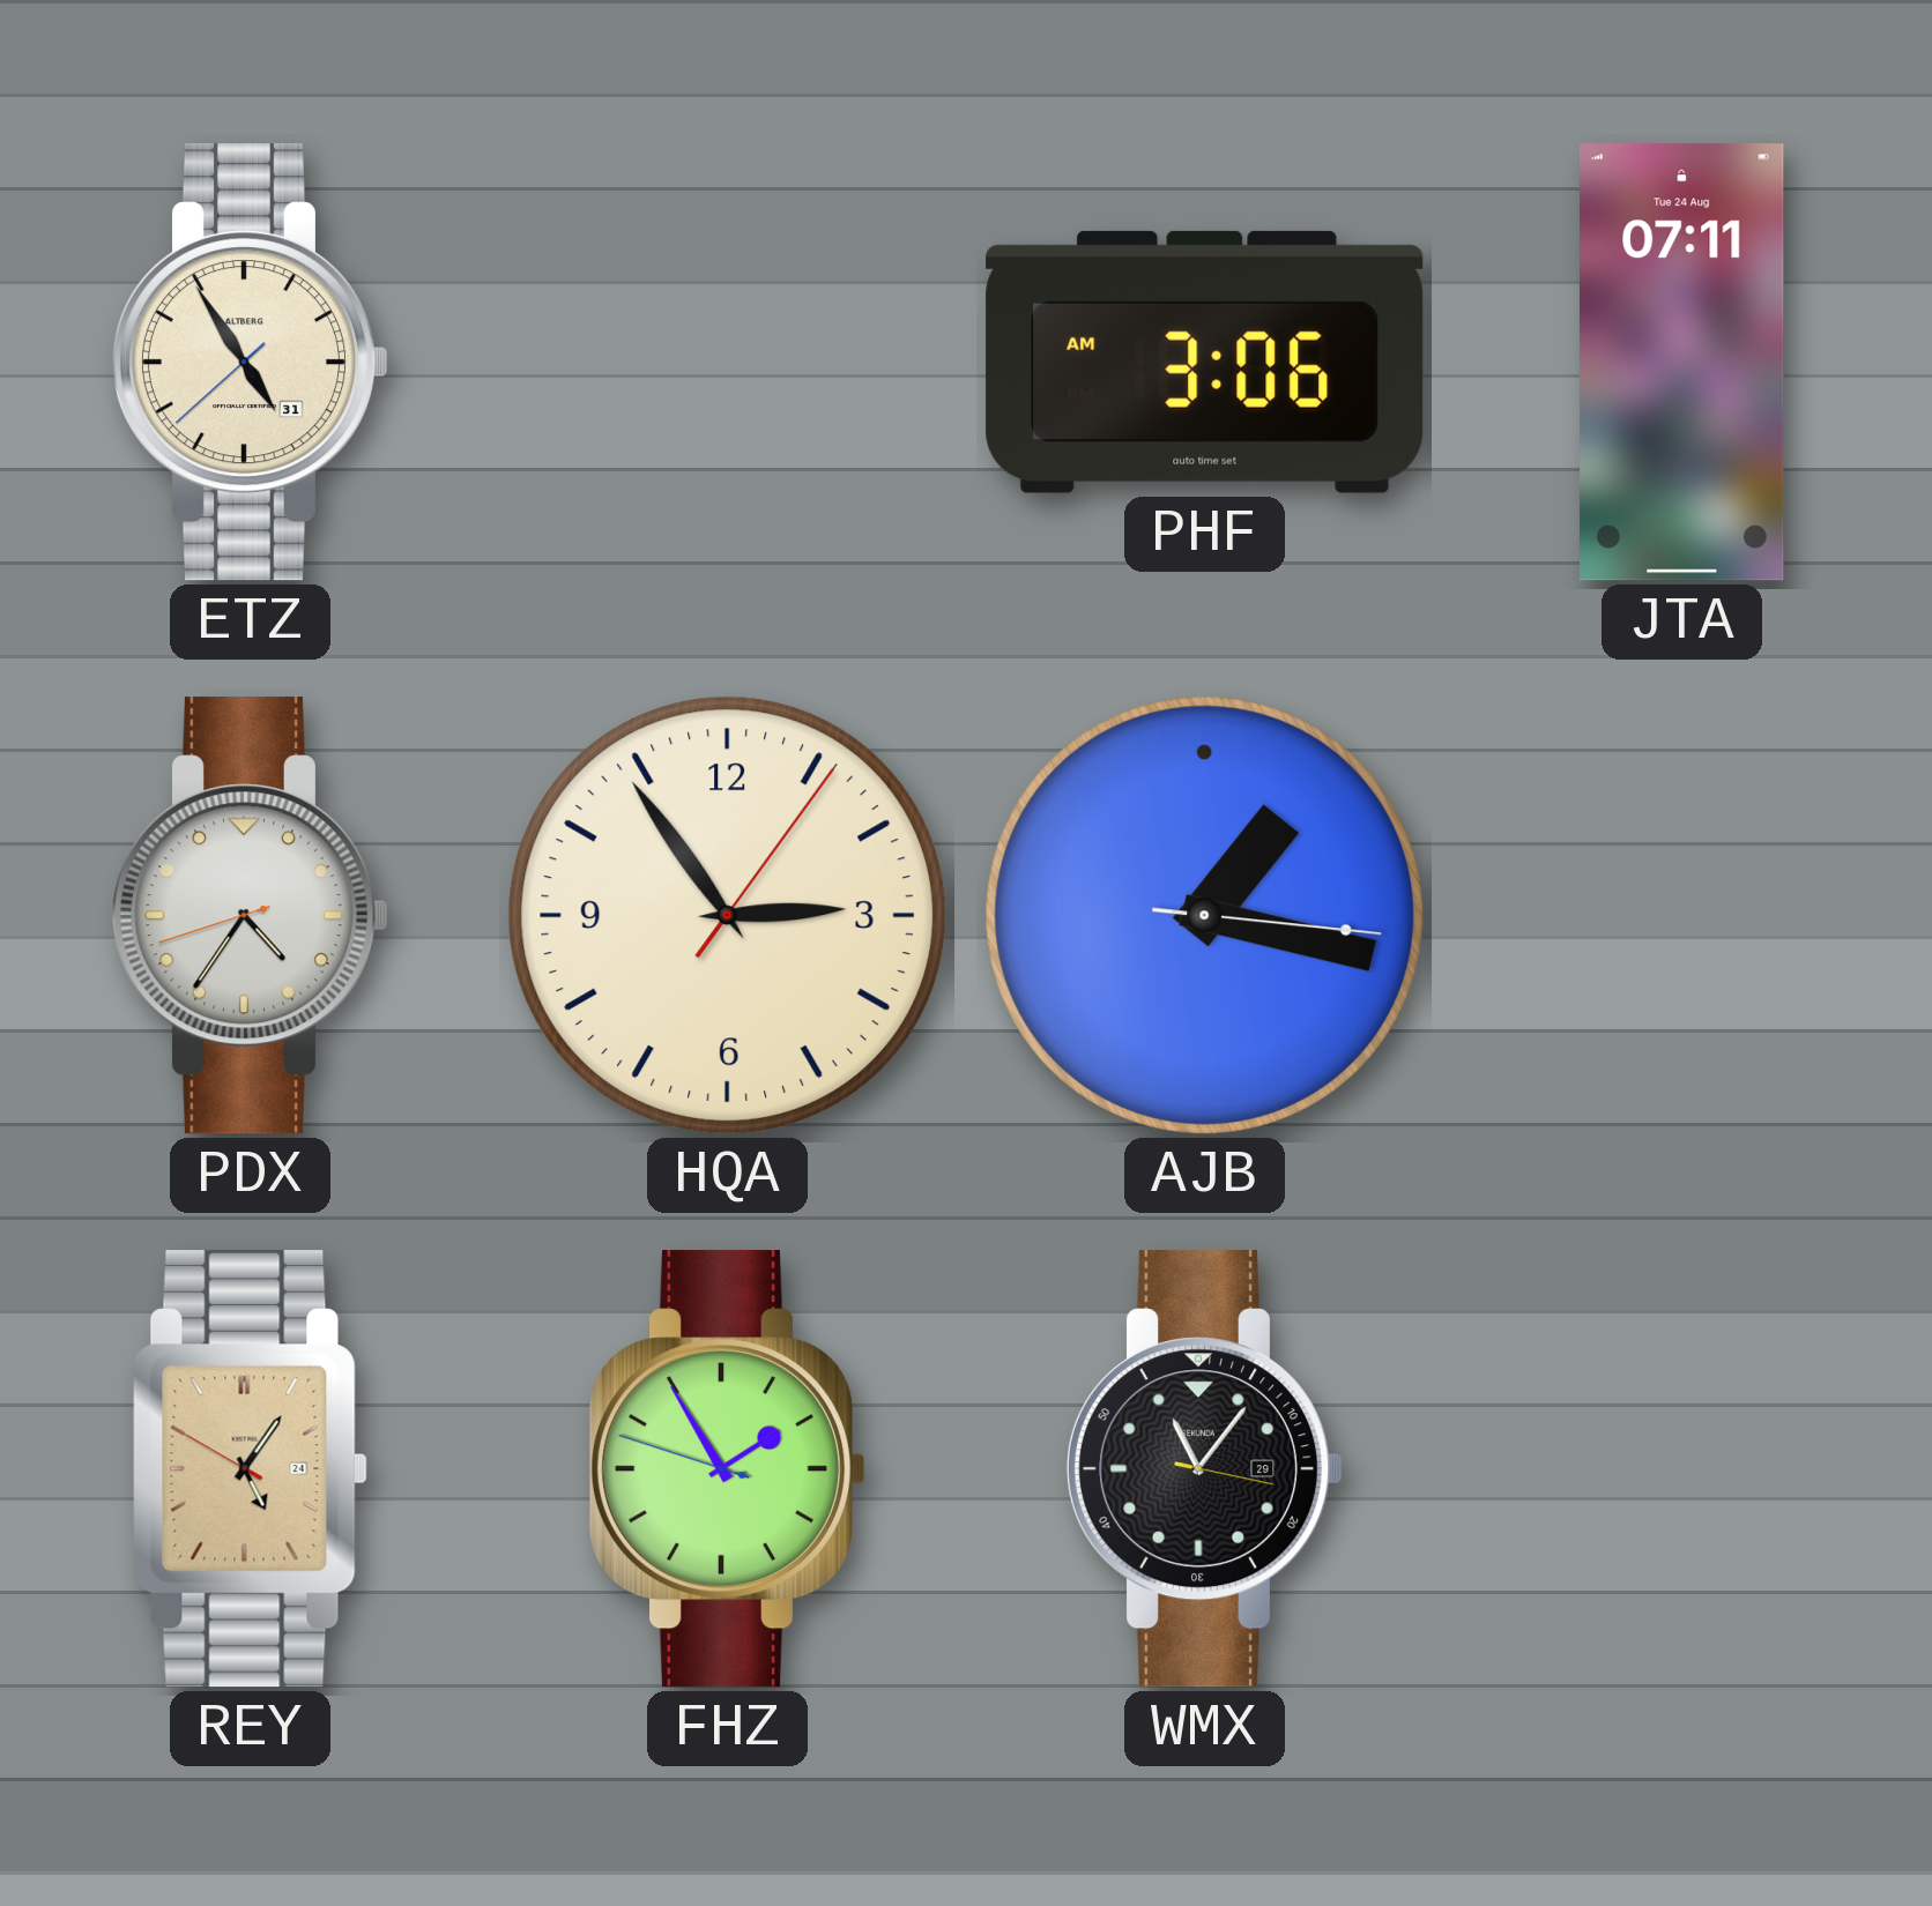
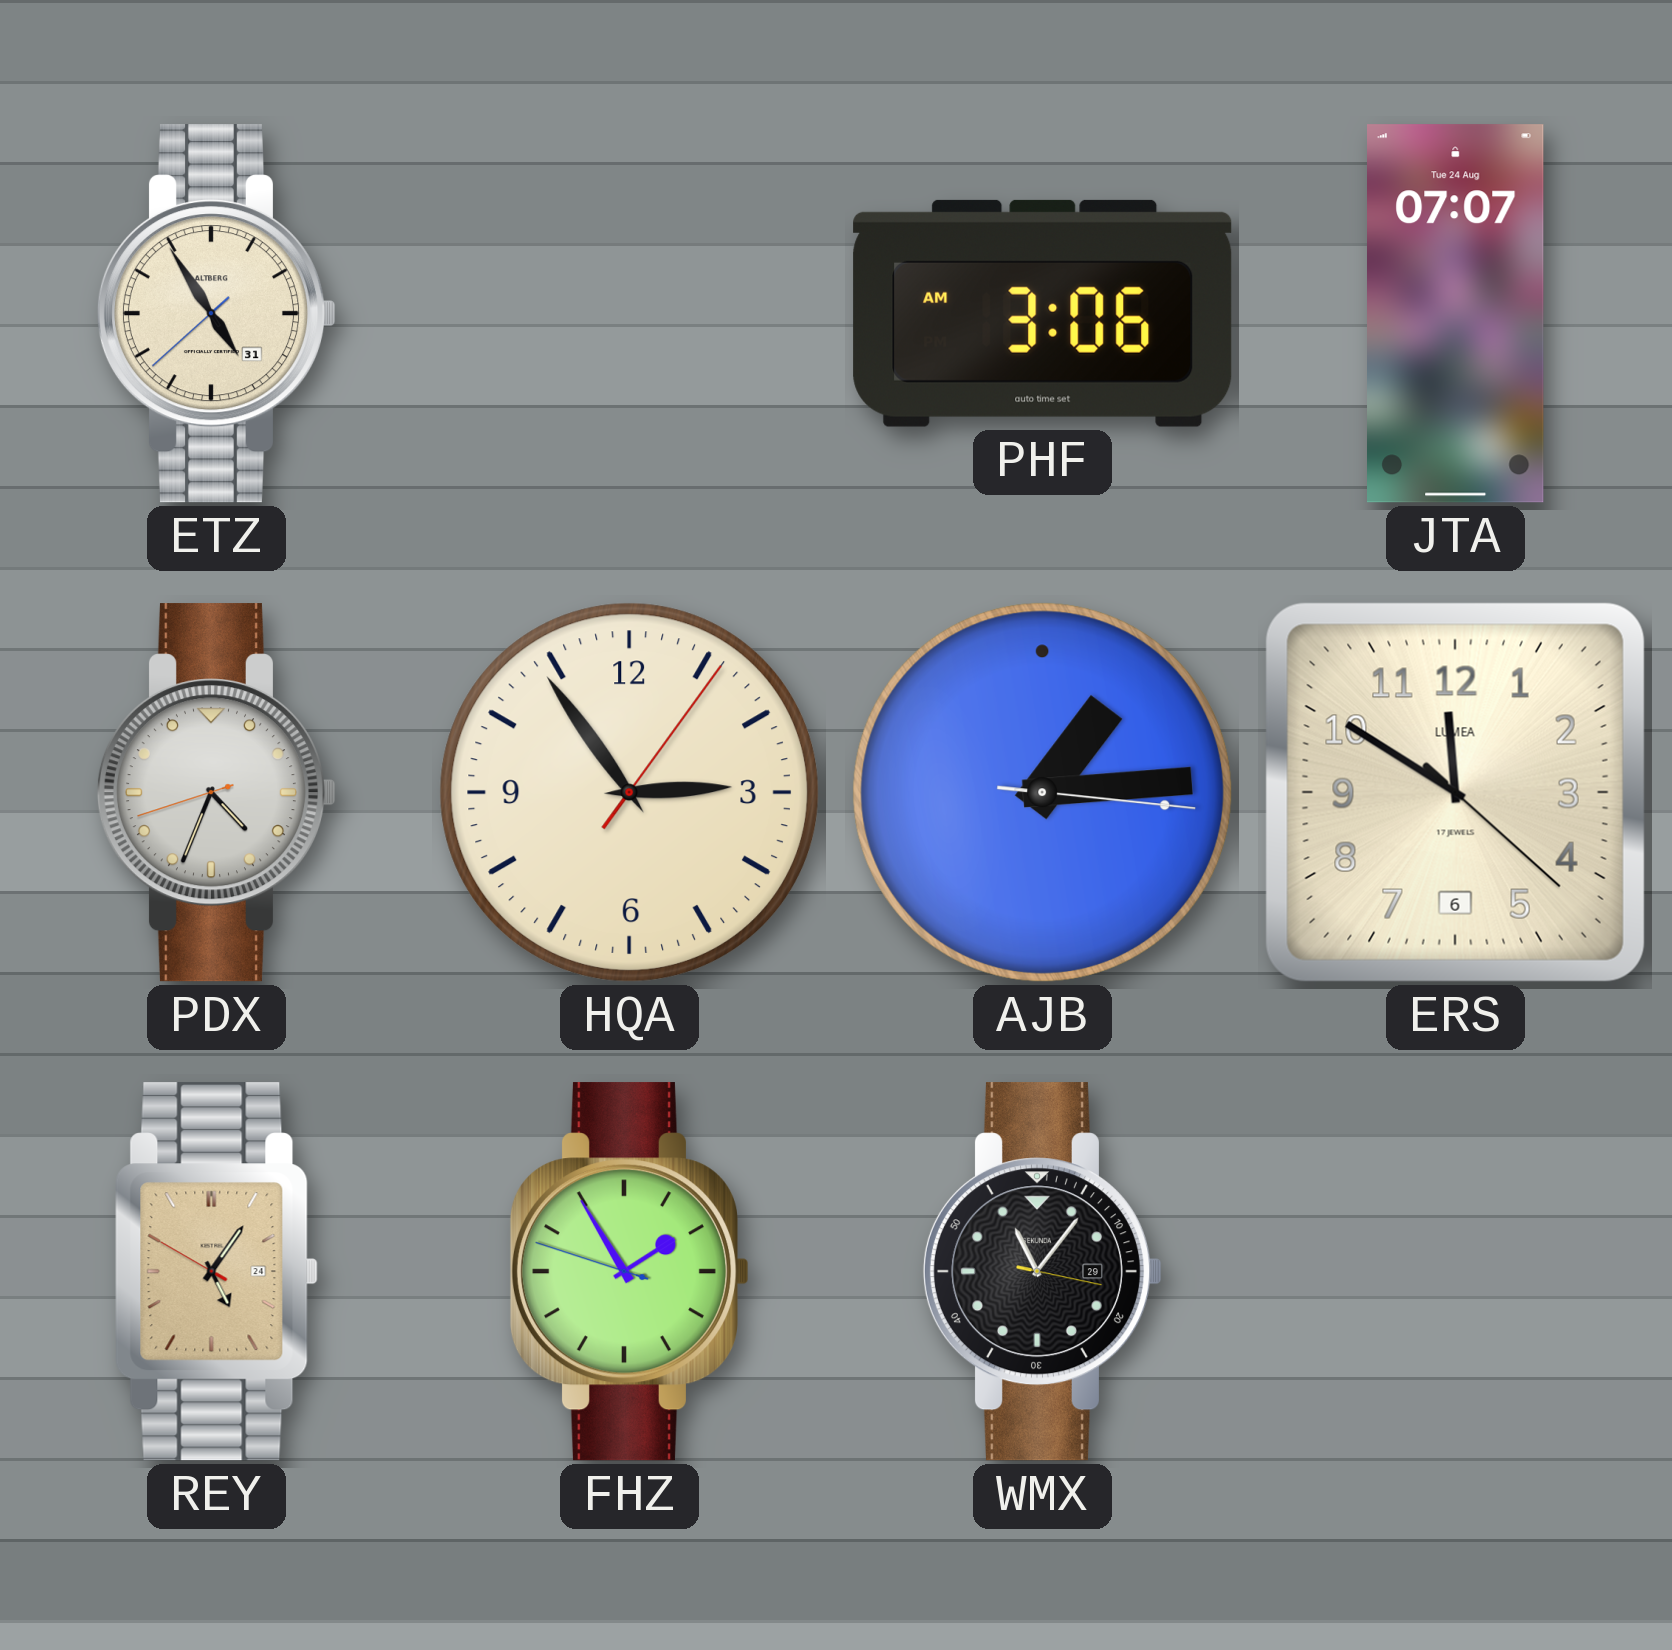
JTA: 07:11 -> 07:07 (1456, 314)
PDX: 4:35 -> 4:33 (216, 793)
AJB: 1:17 -> 1:14 (1042, 792)
ERS: none -> 11:50 (1455, 792)
